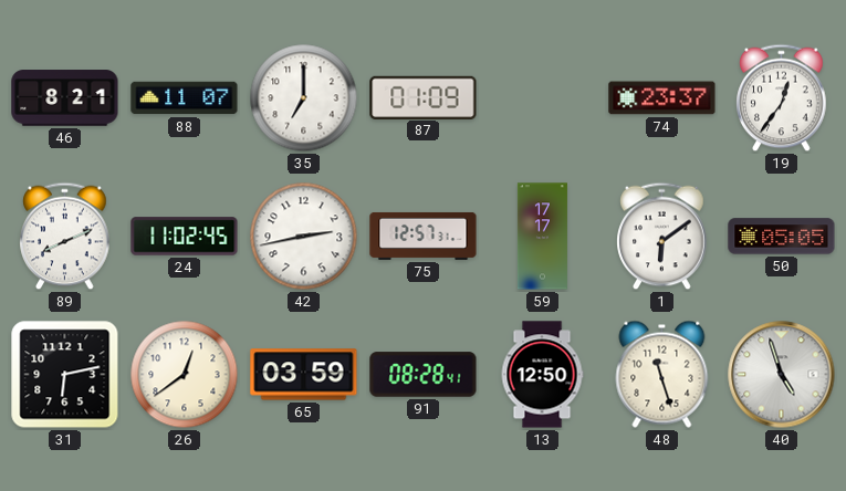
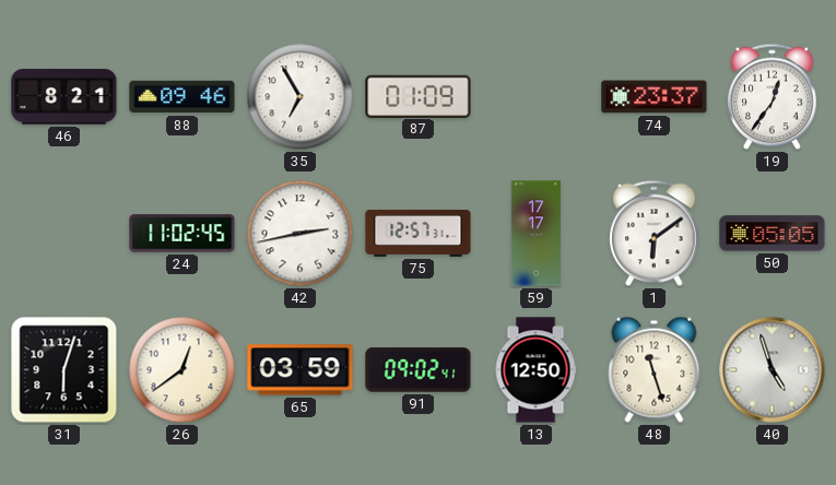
88: 11:07 -> 09:46 (182, 97)
35: 7:00 -> 6:55 (301, 97)
89: 8:11 -> none (65, 237)
31: 6:13 -> 6:03 (64, 370)
91: 08:28 -> 09:02 (419, 370)
